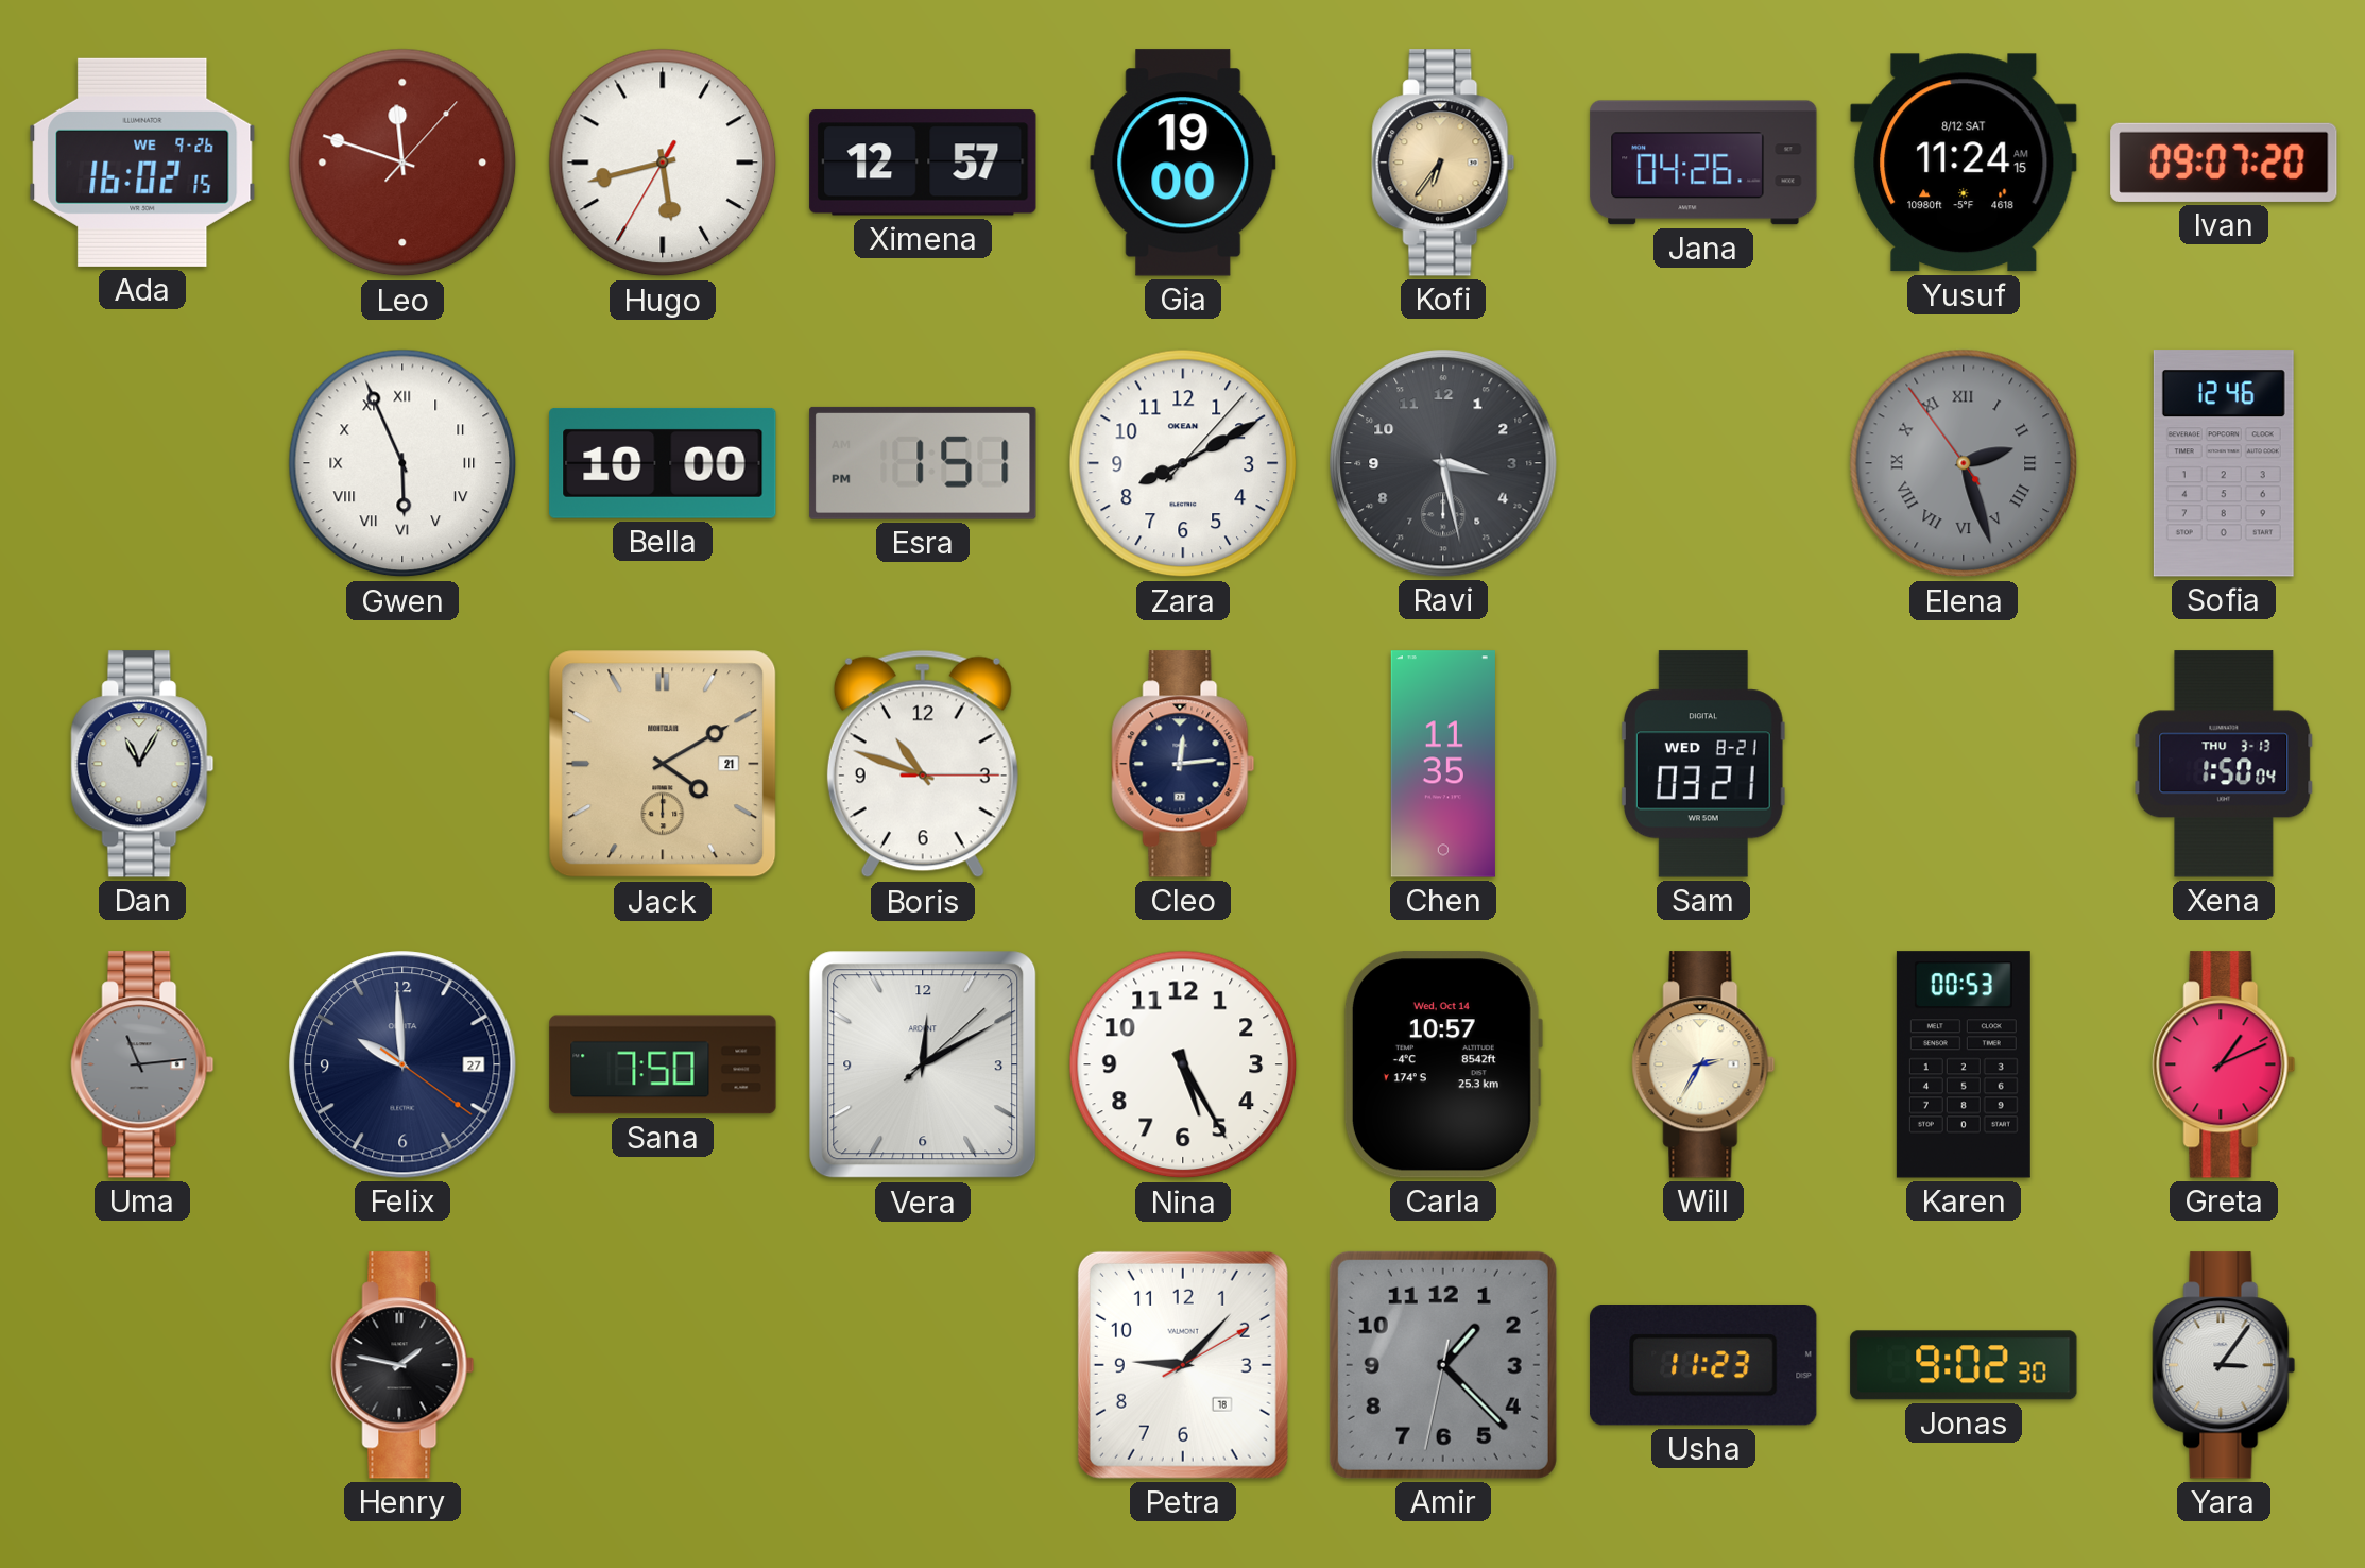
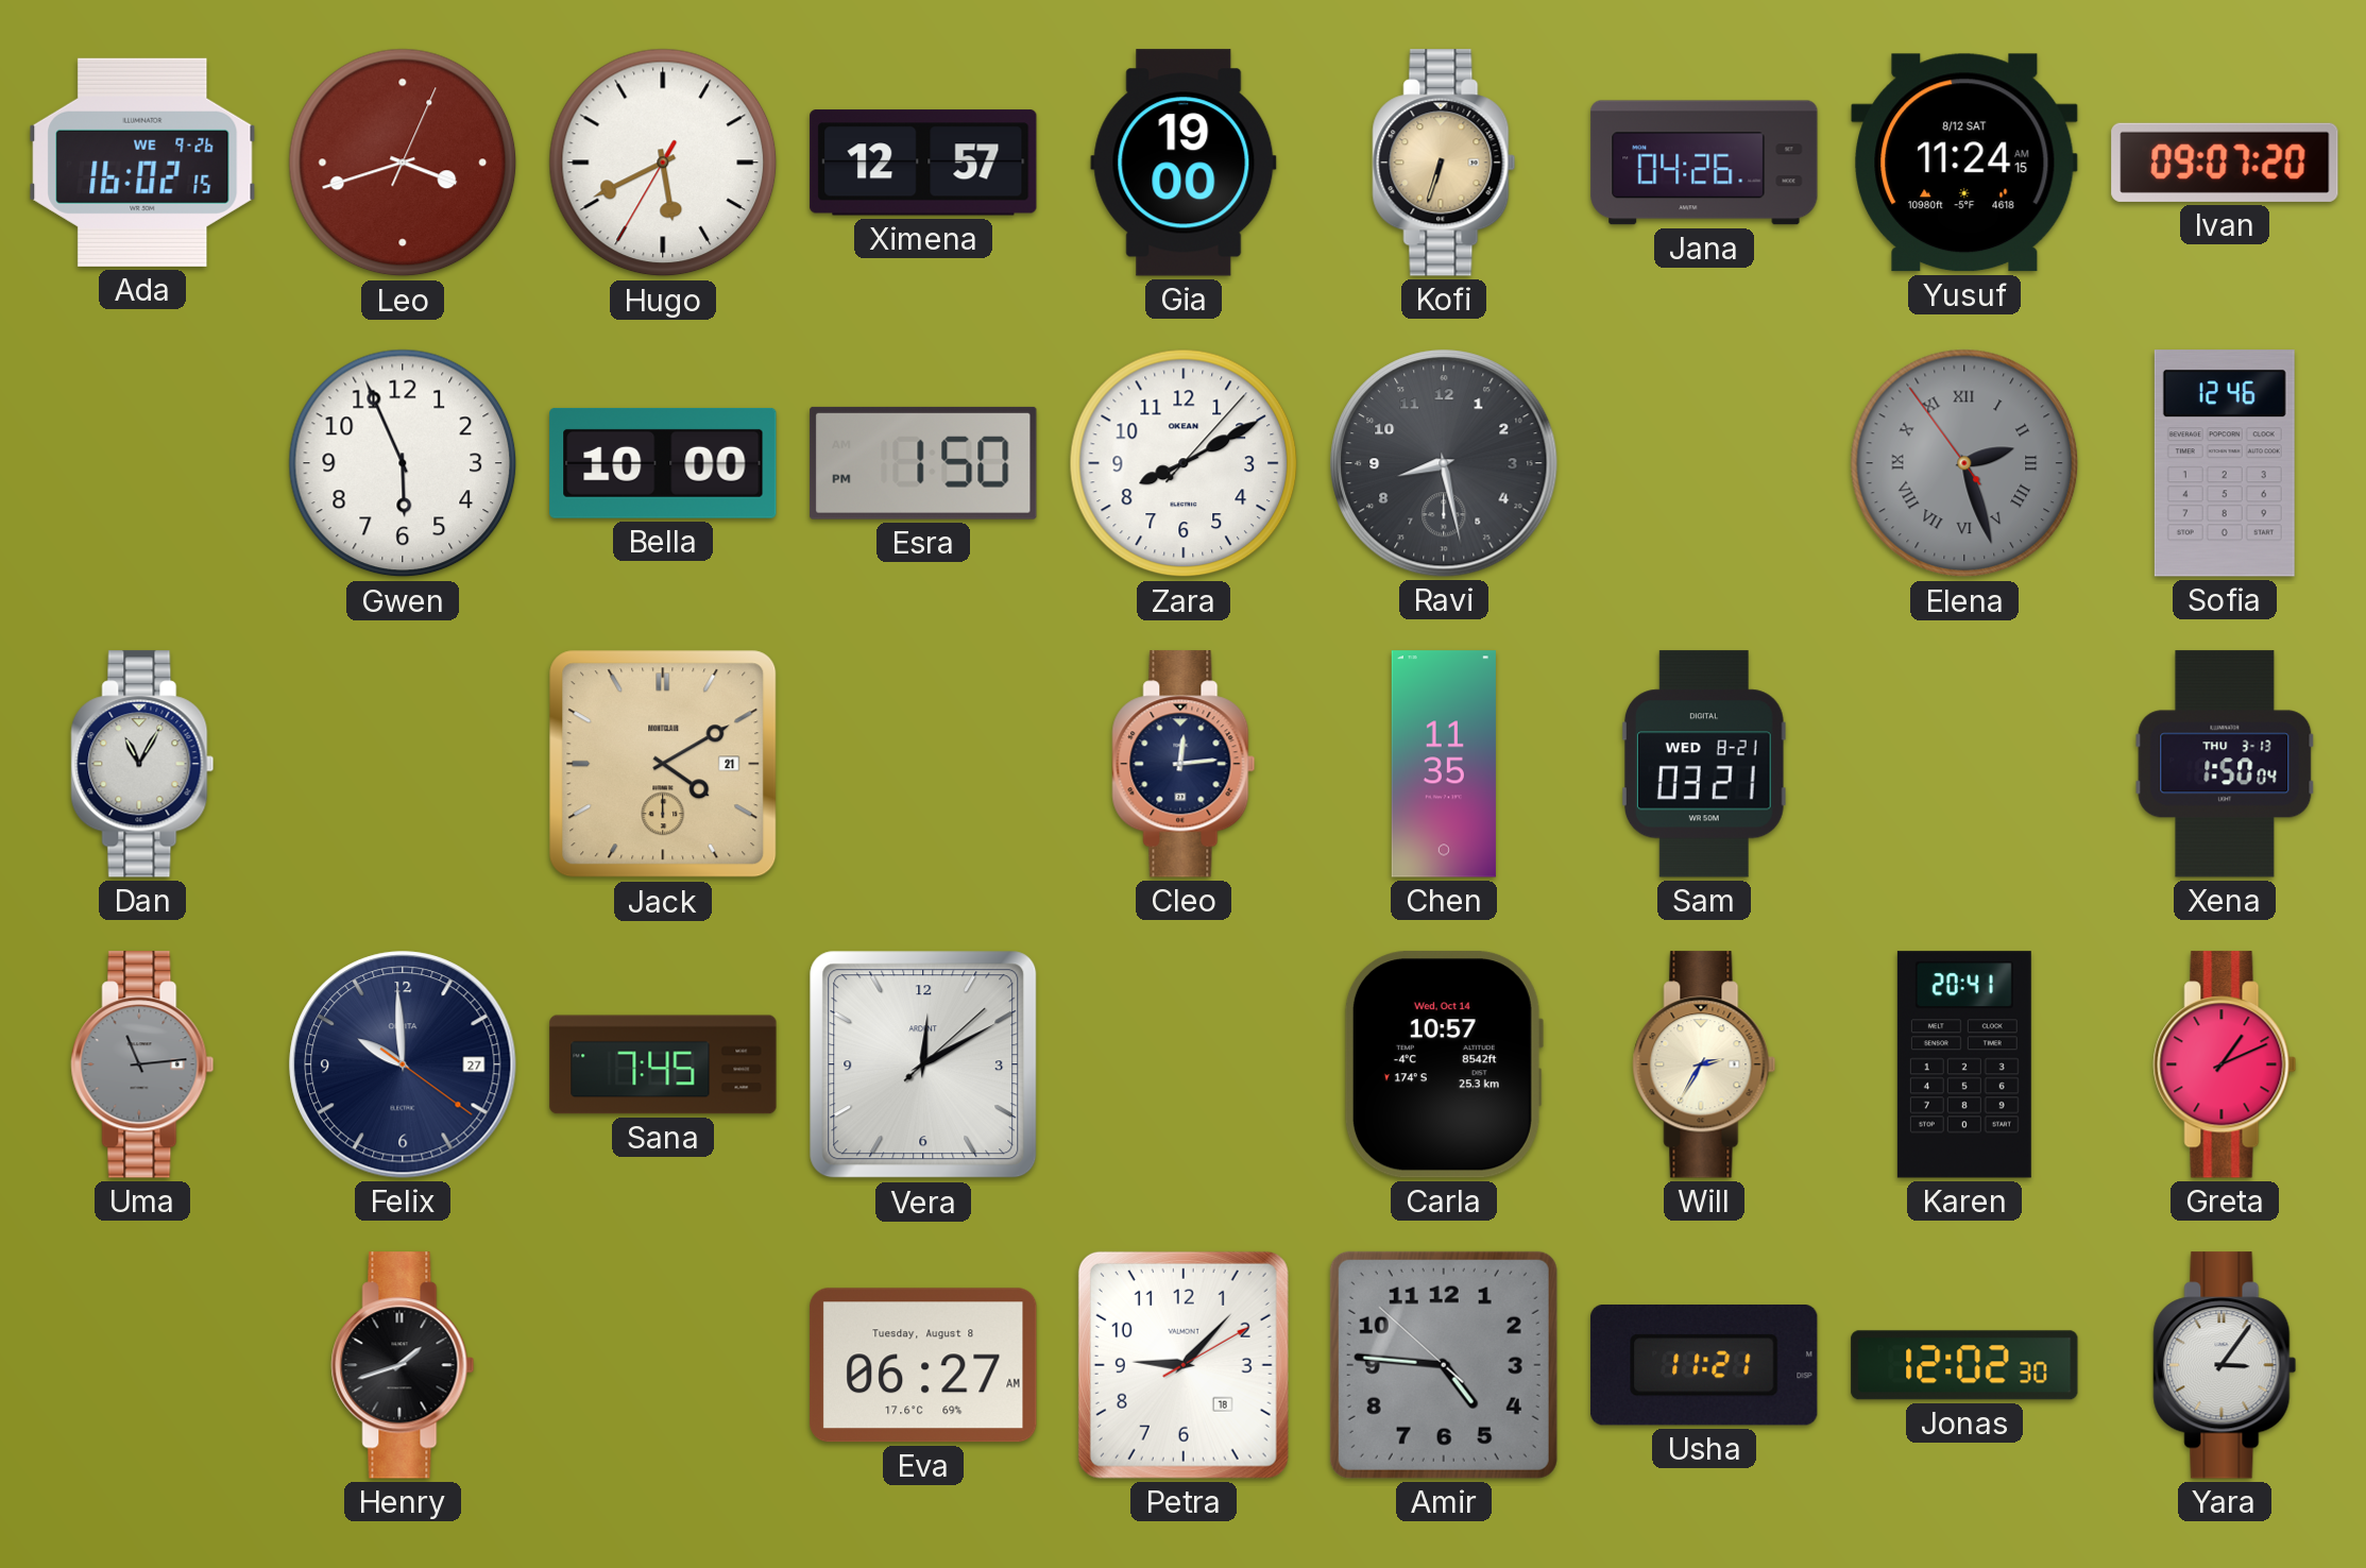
Leo: 11:48 -> 3:42 (403, 163)
Hugo: 5:42 -> 5:40 (663, 163)
Kofi: 6:36 -> 6:33 (1444, 163)
Gwen numerals: Roman -> Arabic (403, 463)
Esra: 1:51 -> 1:50 (923, 463)
Ravi: 3:28 -> 8:28 (1444, 463)
Boris: 10:48 -> none (923, 764)
Sana: 7:50 -> 7:45 (663, 1064)
Nina: 5:25 -> none (1183, 1064)
Karen: 00:53 -> 20:41 (1964, 1064)
Henry: 1:47 -> 1:42 (403, 1365)
Eva: none -> 06:27 (923, 1365)
Amir: 1:22 -> 4:45 (1444, 1365)
Usha: 11:23 -> 11:21 (1704, 1366)
Jonas: 9:02 -> 12:02 (1964, 1365)
